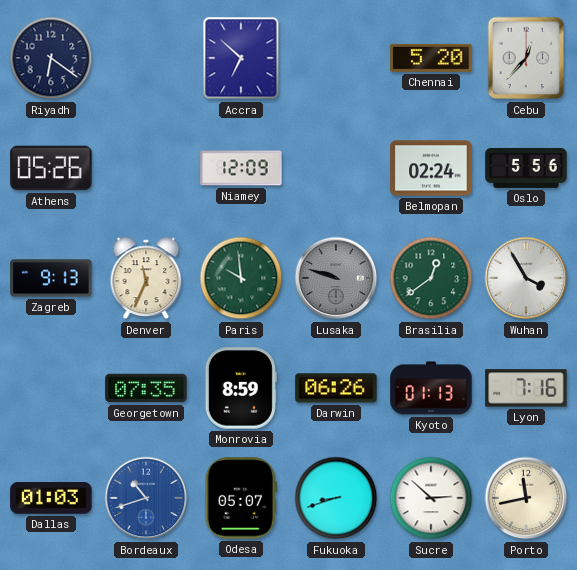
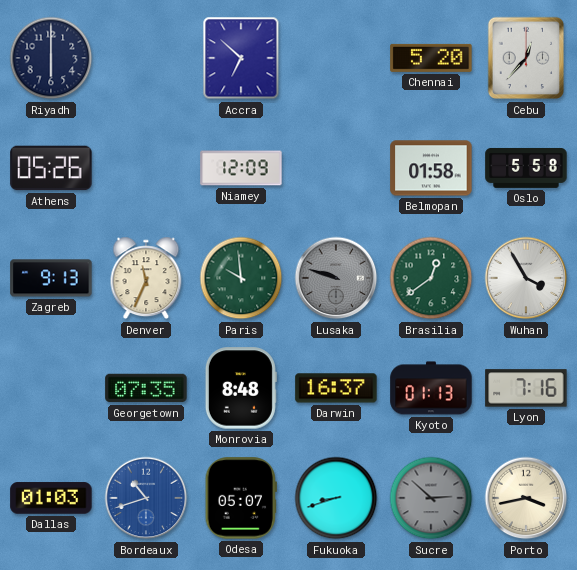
Riyadh: 6:21 -> 6:00 (51, 58)
Belmopan: 02:24 -> 01:58 (431, 168)
Oslo: 5:56 -> 5:58 (526, 168)
Monrovia: 8:59 -> 8:48 (241, 388)
Darwin: 06:26 -> 16:37 (336, 388)
Sucre dial: white -> grey (431, 498)
Porto: 11:43 -> 3:43 (526, 498)
